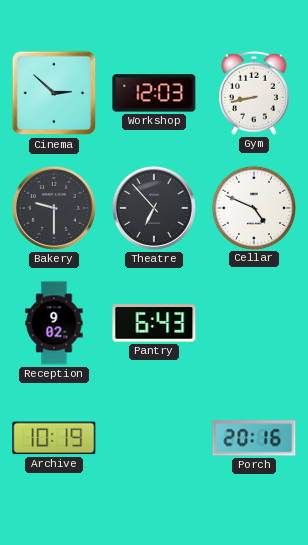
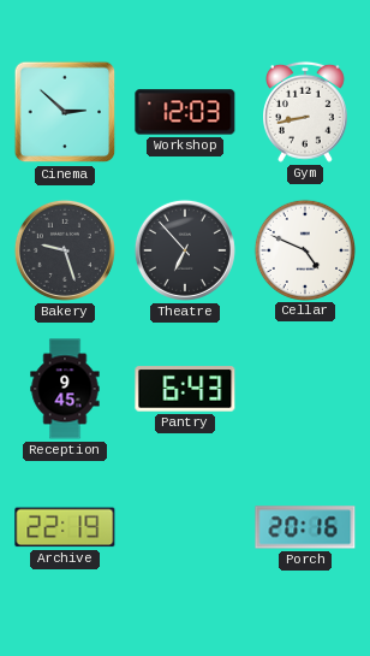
Bakery: 9:30 -> 9:27 (65, 250)
Reception: 9:02 -> 9:45 (65, 389)
Archive: 10:19 -> 22:19 (65, 527)
